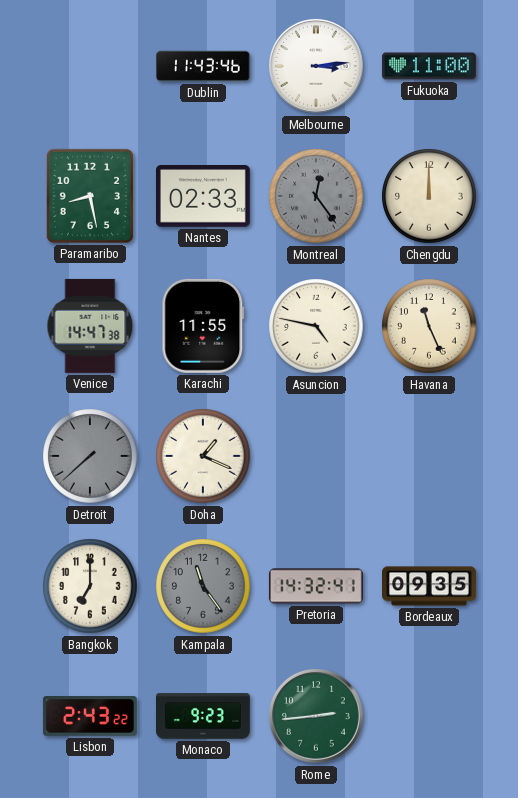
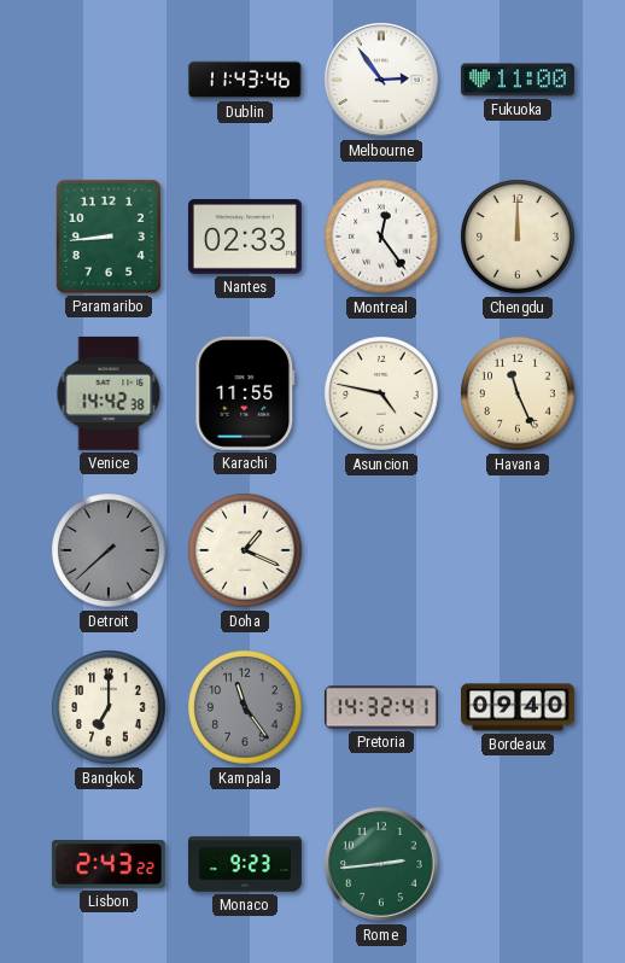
Melbourne: 3:14 -> 2:54 (382, 81)
Paramaribo: 8:28 -> 8:44 (109, 237)
Montreal dial: grey -> white (381, 237)
Venice: 14:47 -> 14:42 (109, 393)
Bordeaux: 09:35 -> 09:40 (519, 707)
